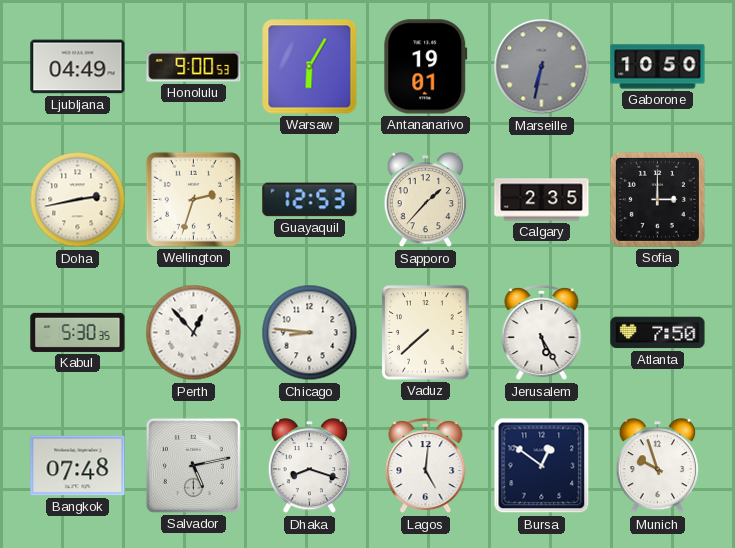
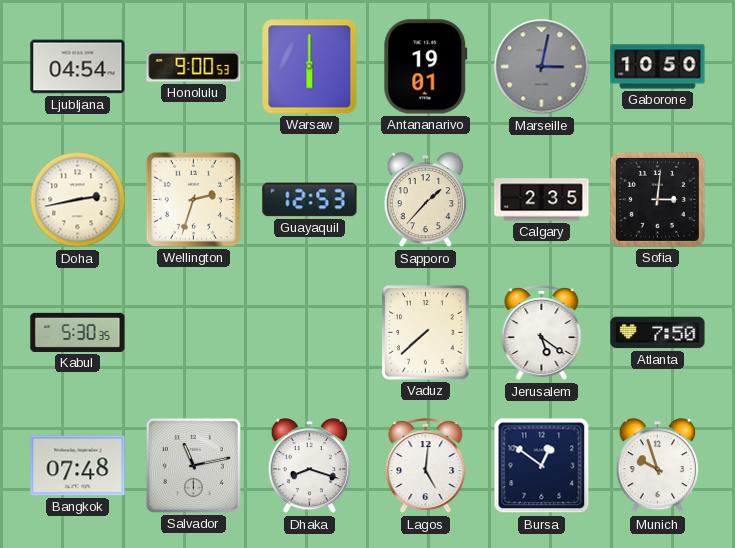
Ljubljana: 04:49 -> 04:54 (78, 67)
Warsaw: 6:05 -> 6:00 (310, 67)
Marseille: 6:32 -> 3:02 (542, 67)
Sofia: 3:00 -> 3:01 (657, 199)
Perth: 12:53 -> none (194, 333)
Chicago: 8:46 -> none (310, 333)
Jerusalem: 5:25 -> 5:21 (542, 333)
Salvador: 5:13 -> 11:13 (193, 465)
